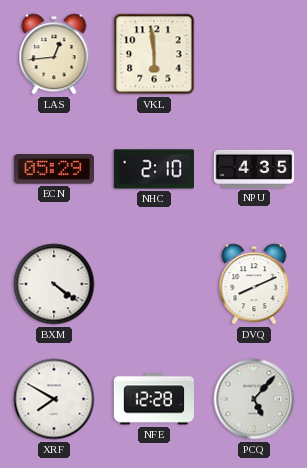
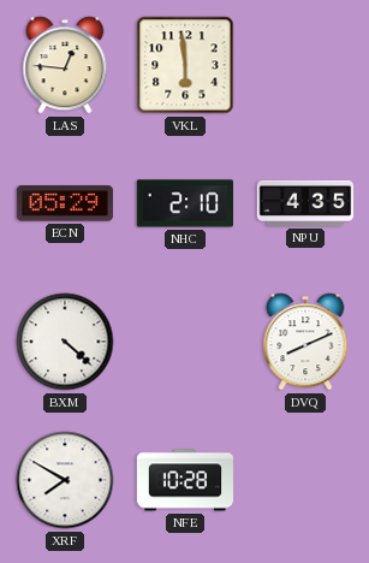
LAS: 12:44 -> 12:46 (65, 65)
BXM: 4:21 -> 4:22 (65, 342)
NFE: 12:28 -> 10:28 (185, 480)
PCQ: 5:07 -> none (254, 399)
